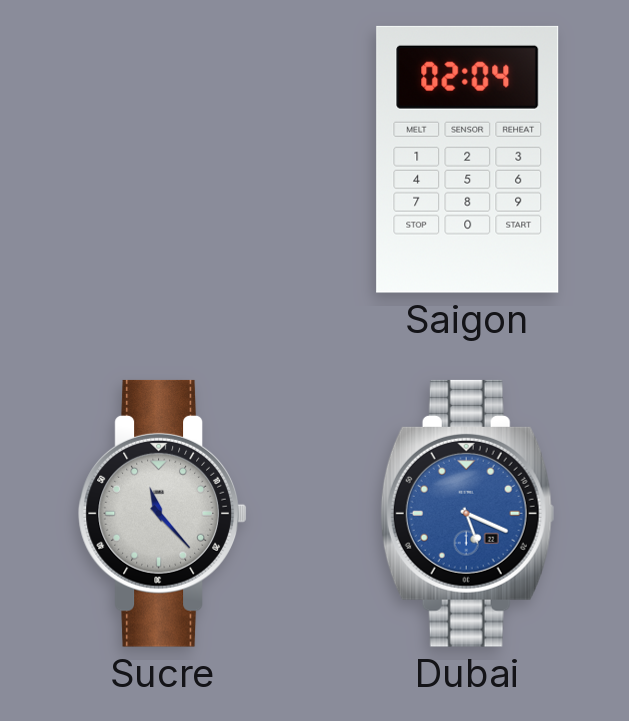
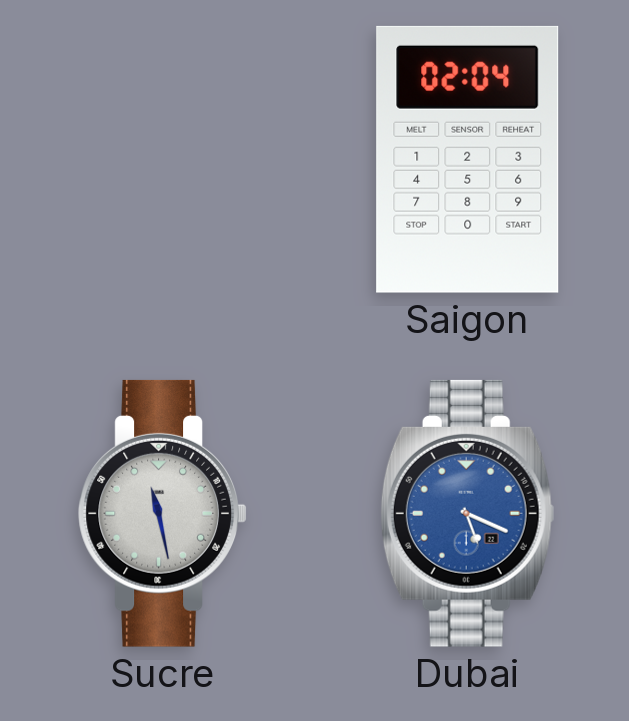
Sucre: 11:23 -> 11:28 (163, 513)
